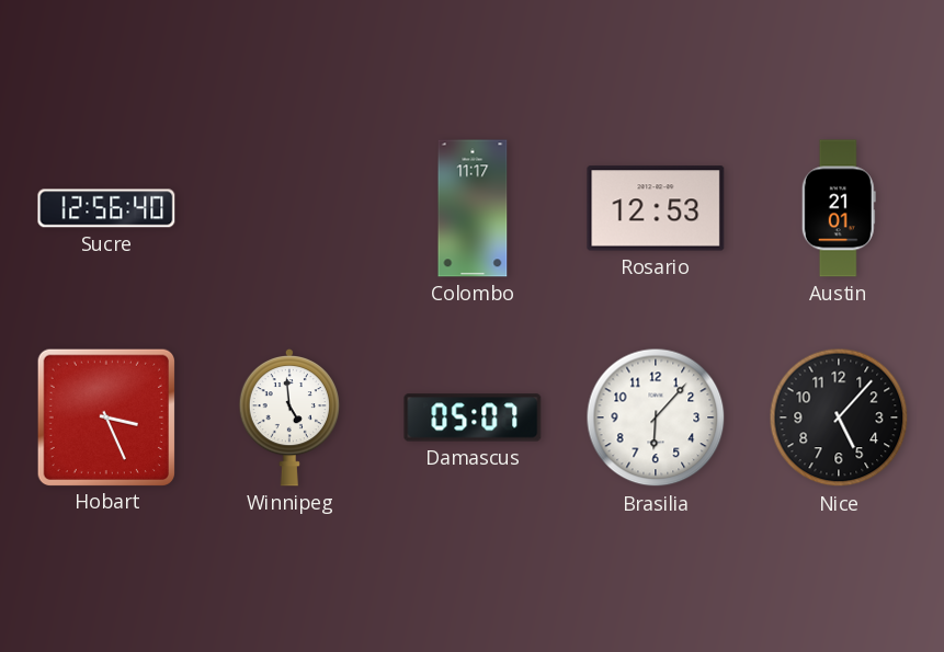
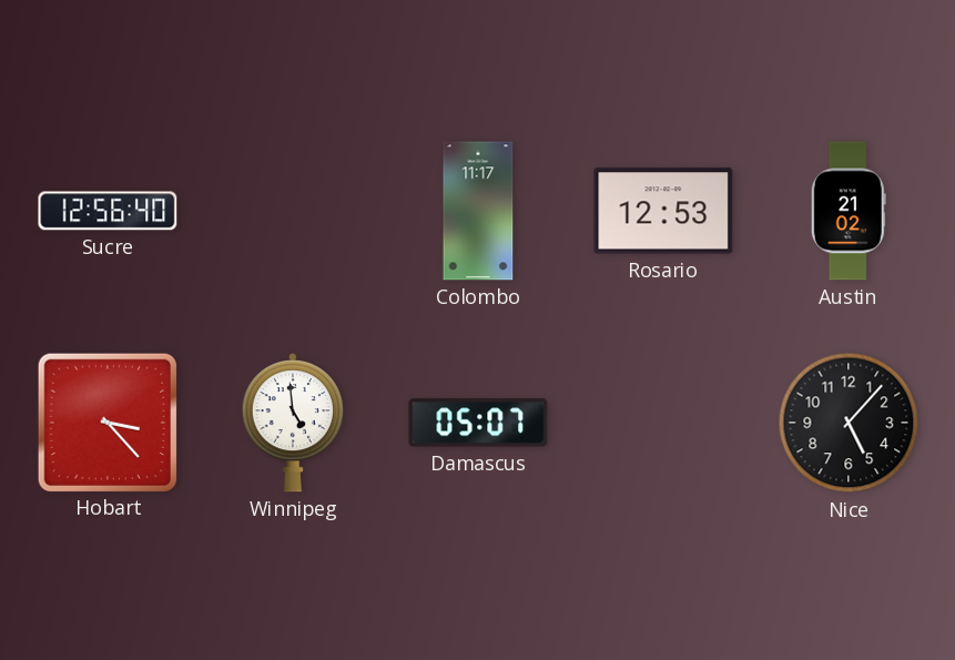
Austin: 21:01 -> 21:02 (849, 211)
Hobart: 3:26 -> 3:23 (106, 422)
Brasilia: 6:07 -> none (656, 417)
